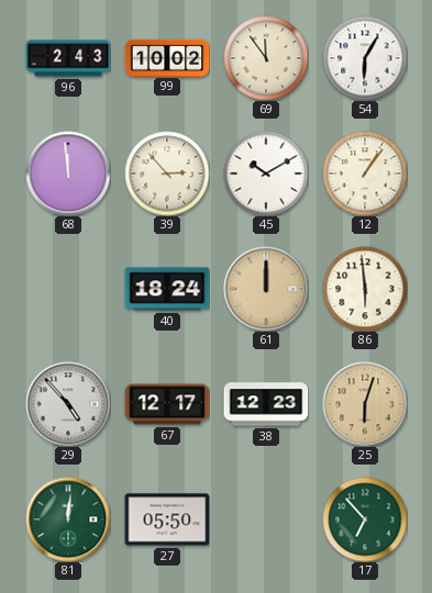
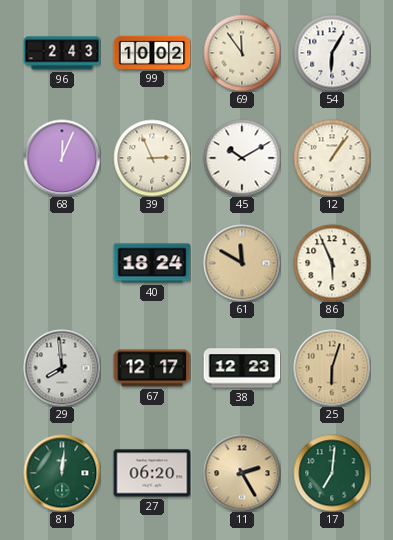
68: 11:59 -> 12:04 (62, 158)
39: 2:53 -> 2:56 (152, 158)
61: 12:00 -> 11:50 (242, 263)
86: 5:59 -> 5:56 (332, 263)
29: 4:53 -> 7:59 (62, 368)
27: 05:50 -> 06:20 (152, 473)
11: none -> 2:25 (242, 473)
17: 6:53 -> 7:01 (332, 473)
